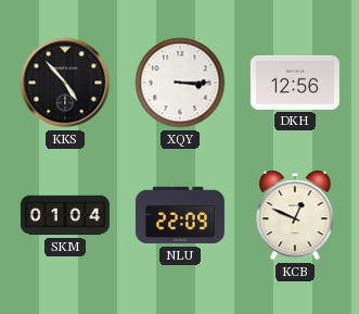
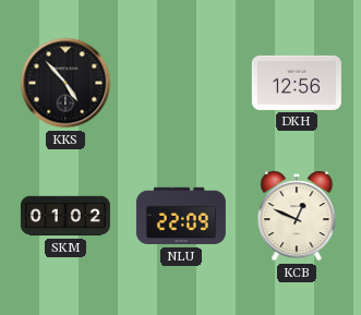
XQY: 3:15 -> none (180, 83)
SKM: 01:04 -> 01:02 (65, 216)
